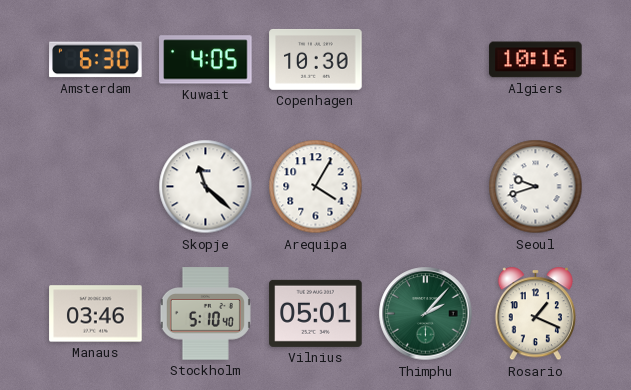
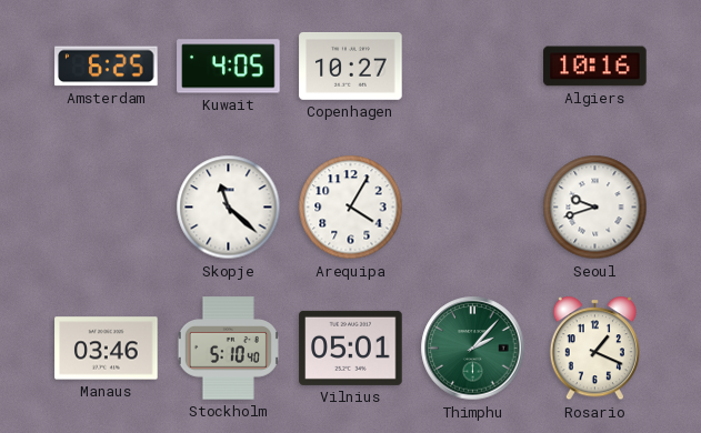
Amsterdam: 6:30 -> 6:25 (107, 67)
Copenhagen: 10:30 -> 10:27 (351, 66)
